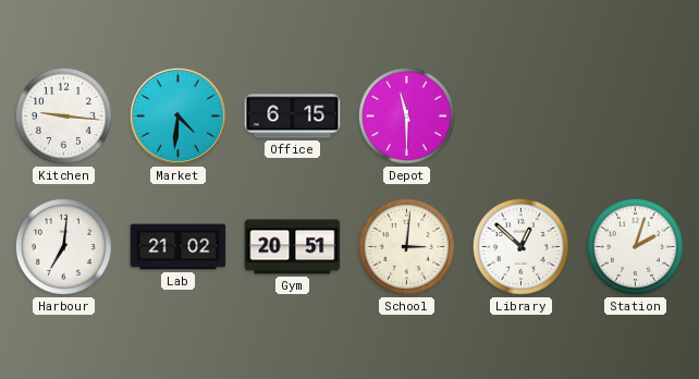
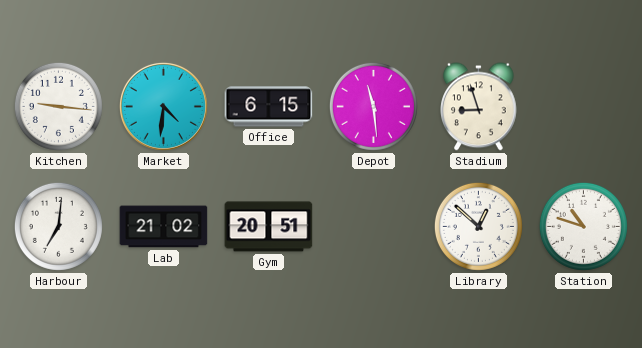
Depot: 11:30 -> 11:29 (373, 106)
Stadium: none -> 8:57 (479, 107)
School: 3:01 -> none (406, 246)
Station: 2:03 -> 10:48 (583, 226)
